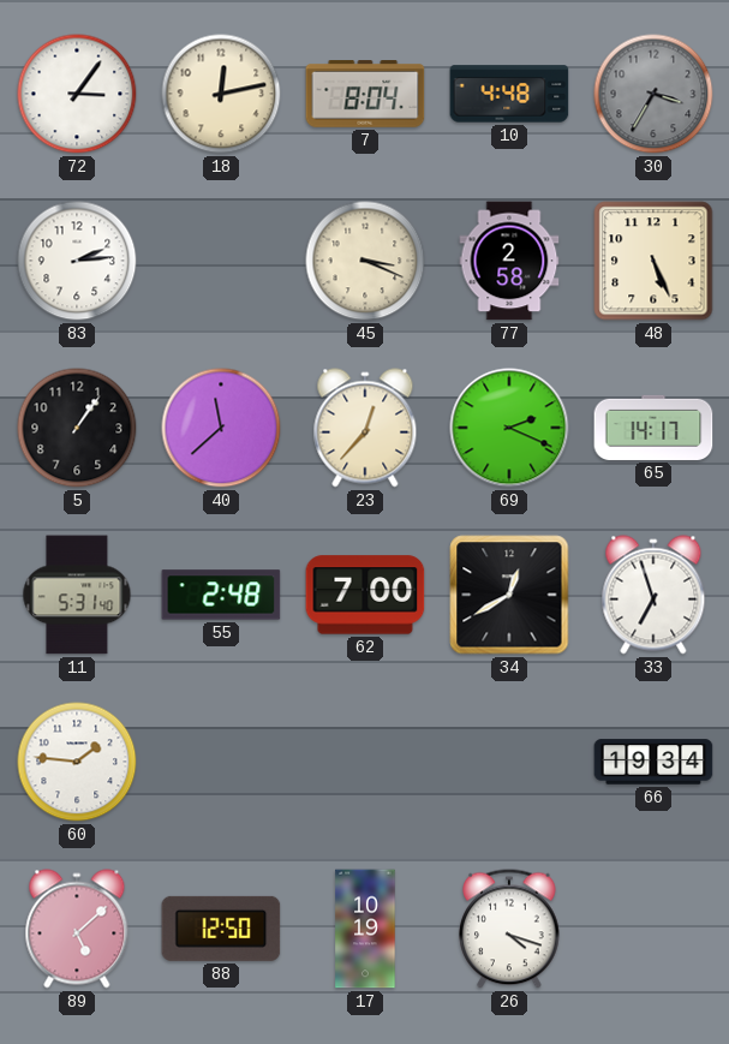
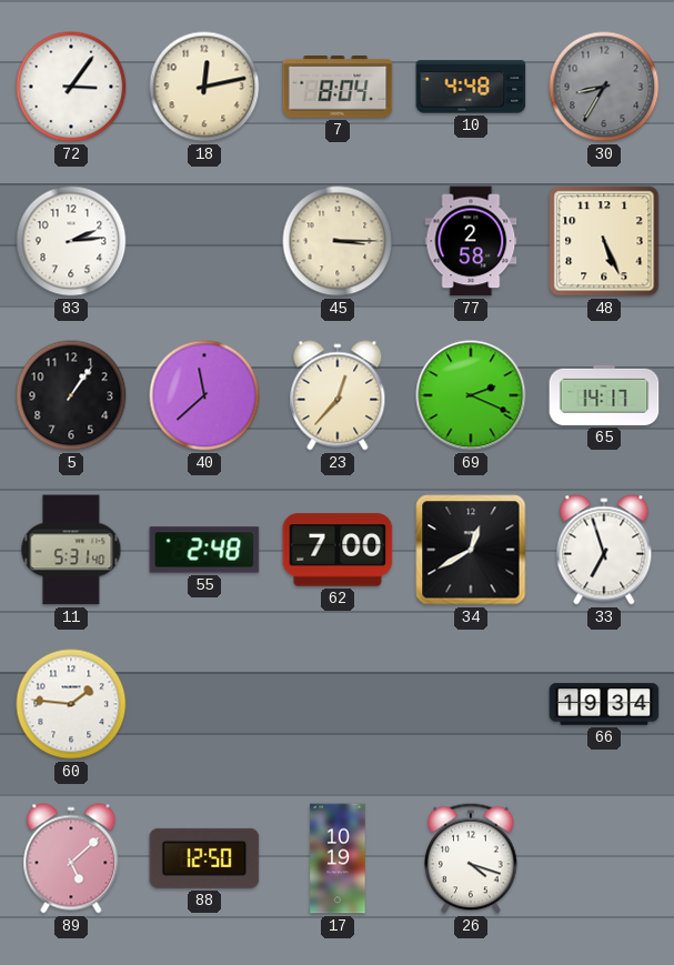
30: 3:35 -> 8:35 (604, 87)
45: 3:19 -> 3:15 (338, 241)
